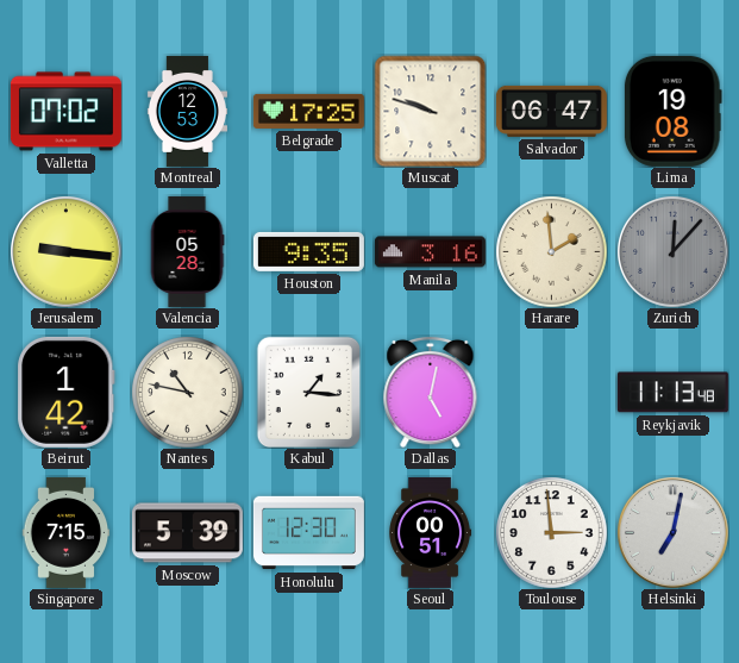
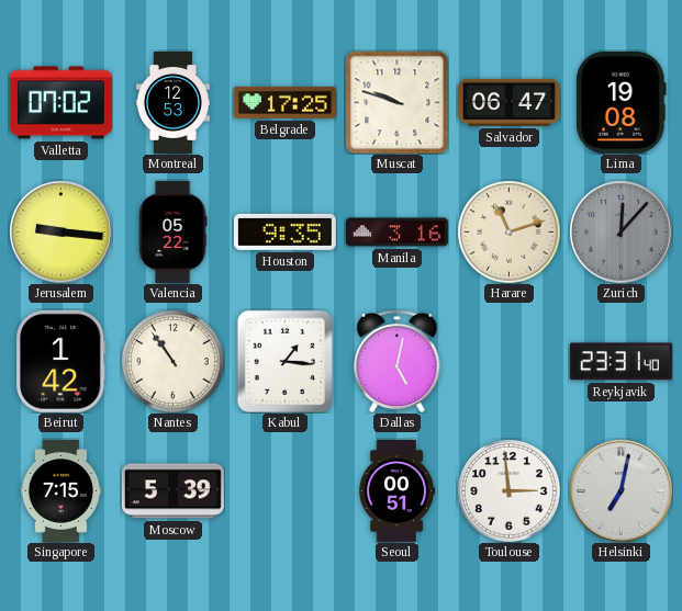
Valencia: 05:28 -> 05:22 (172, 231)
Harare: 1:59 -> 11:12 (508, 231)
Nantes: 10:47 -> 10:54 (172, 361)
Reykjavik: 11:13 -> 23:31 (620, 362)
Honolulu: 12:30 -> none (308, 533)
